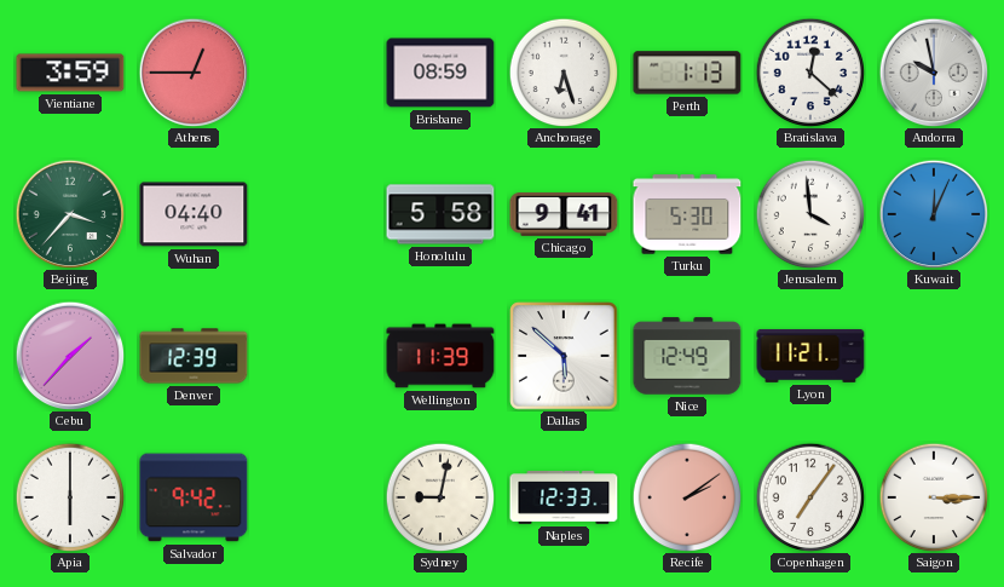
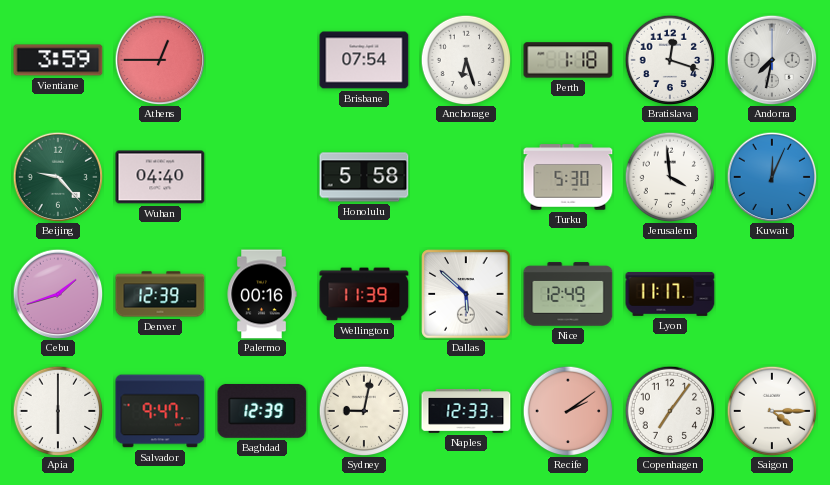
Brisbane: 08:59 -> 07:54 (364, 60)
Perth: 1:13 -> 1:18 (568, 60)
Bratislava: 12:22 -> 12:18 (670, 60)
Andorra: 9:58 -> 7:32 (772, 60)
Beijing: 3:37 -> 9:23 (58, 177)
Chicago: 9:41 -> none (564, 215)
Cebu: 1:37 -> 1:42 (58, 294)
Palermo: none -> 00:16 (262, 294)
Lyon: 11:21 -> 11:17 (670, 294)
Salvador: 9:42 -> 9:47 (160, 411)
Baghdad: none -> 12:39 (262, 411)
Saigon: 3:15 -> 4:15 (772, 411)
